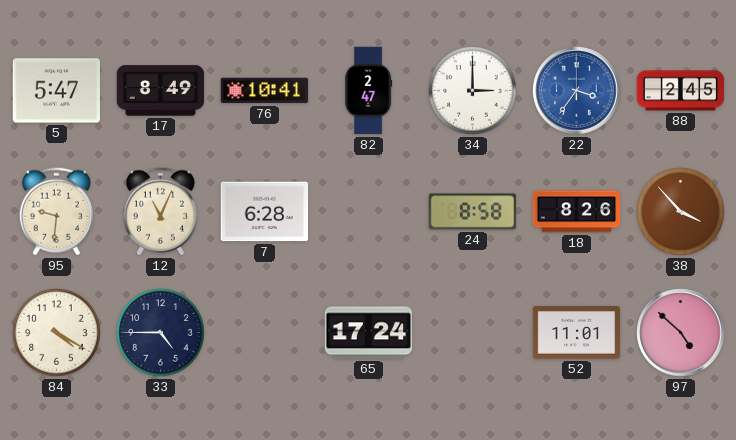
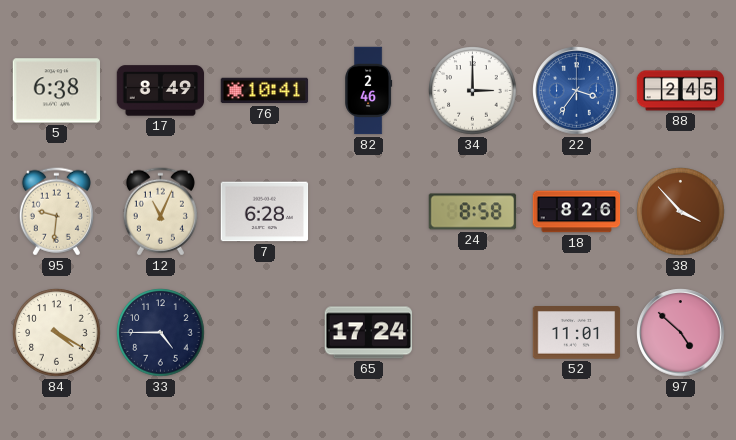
5: 5:47 -> 6:38 (57, 91)
82: 2:47 -> 2:46 (369, 91)
